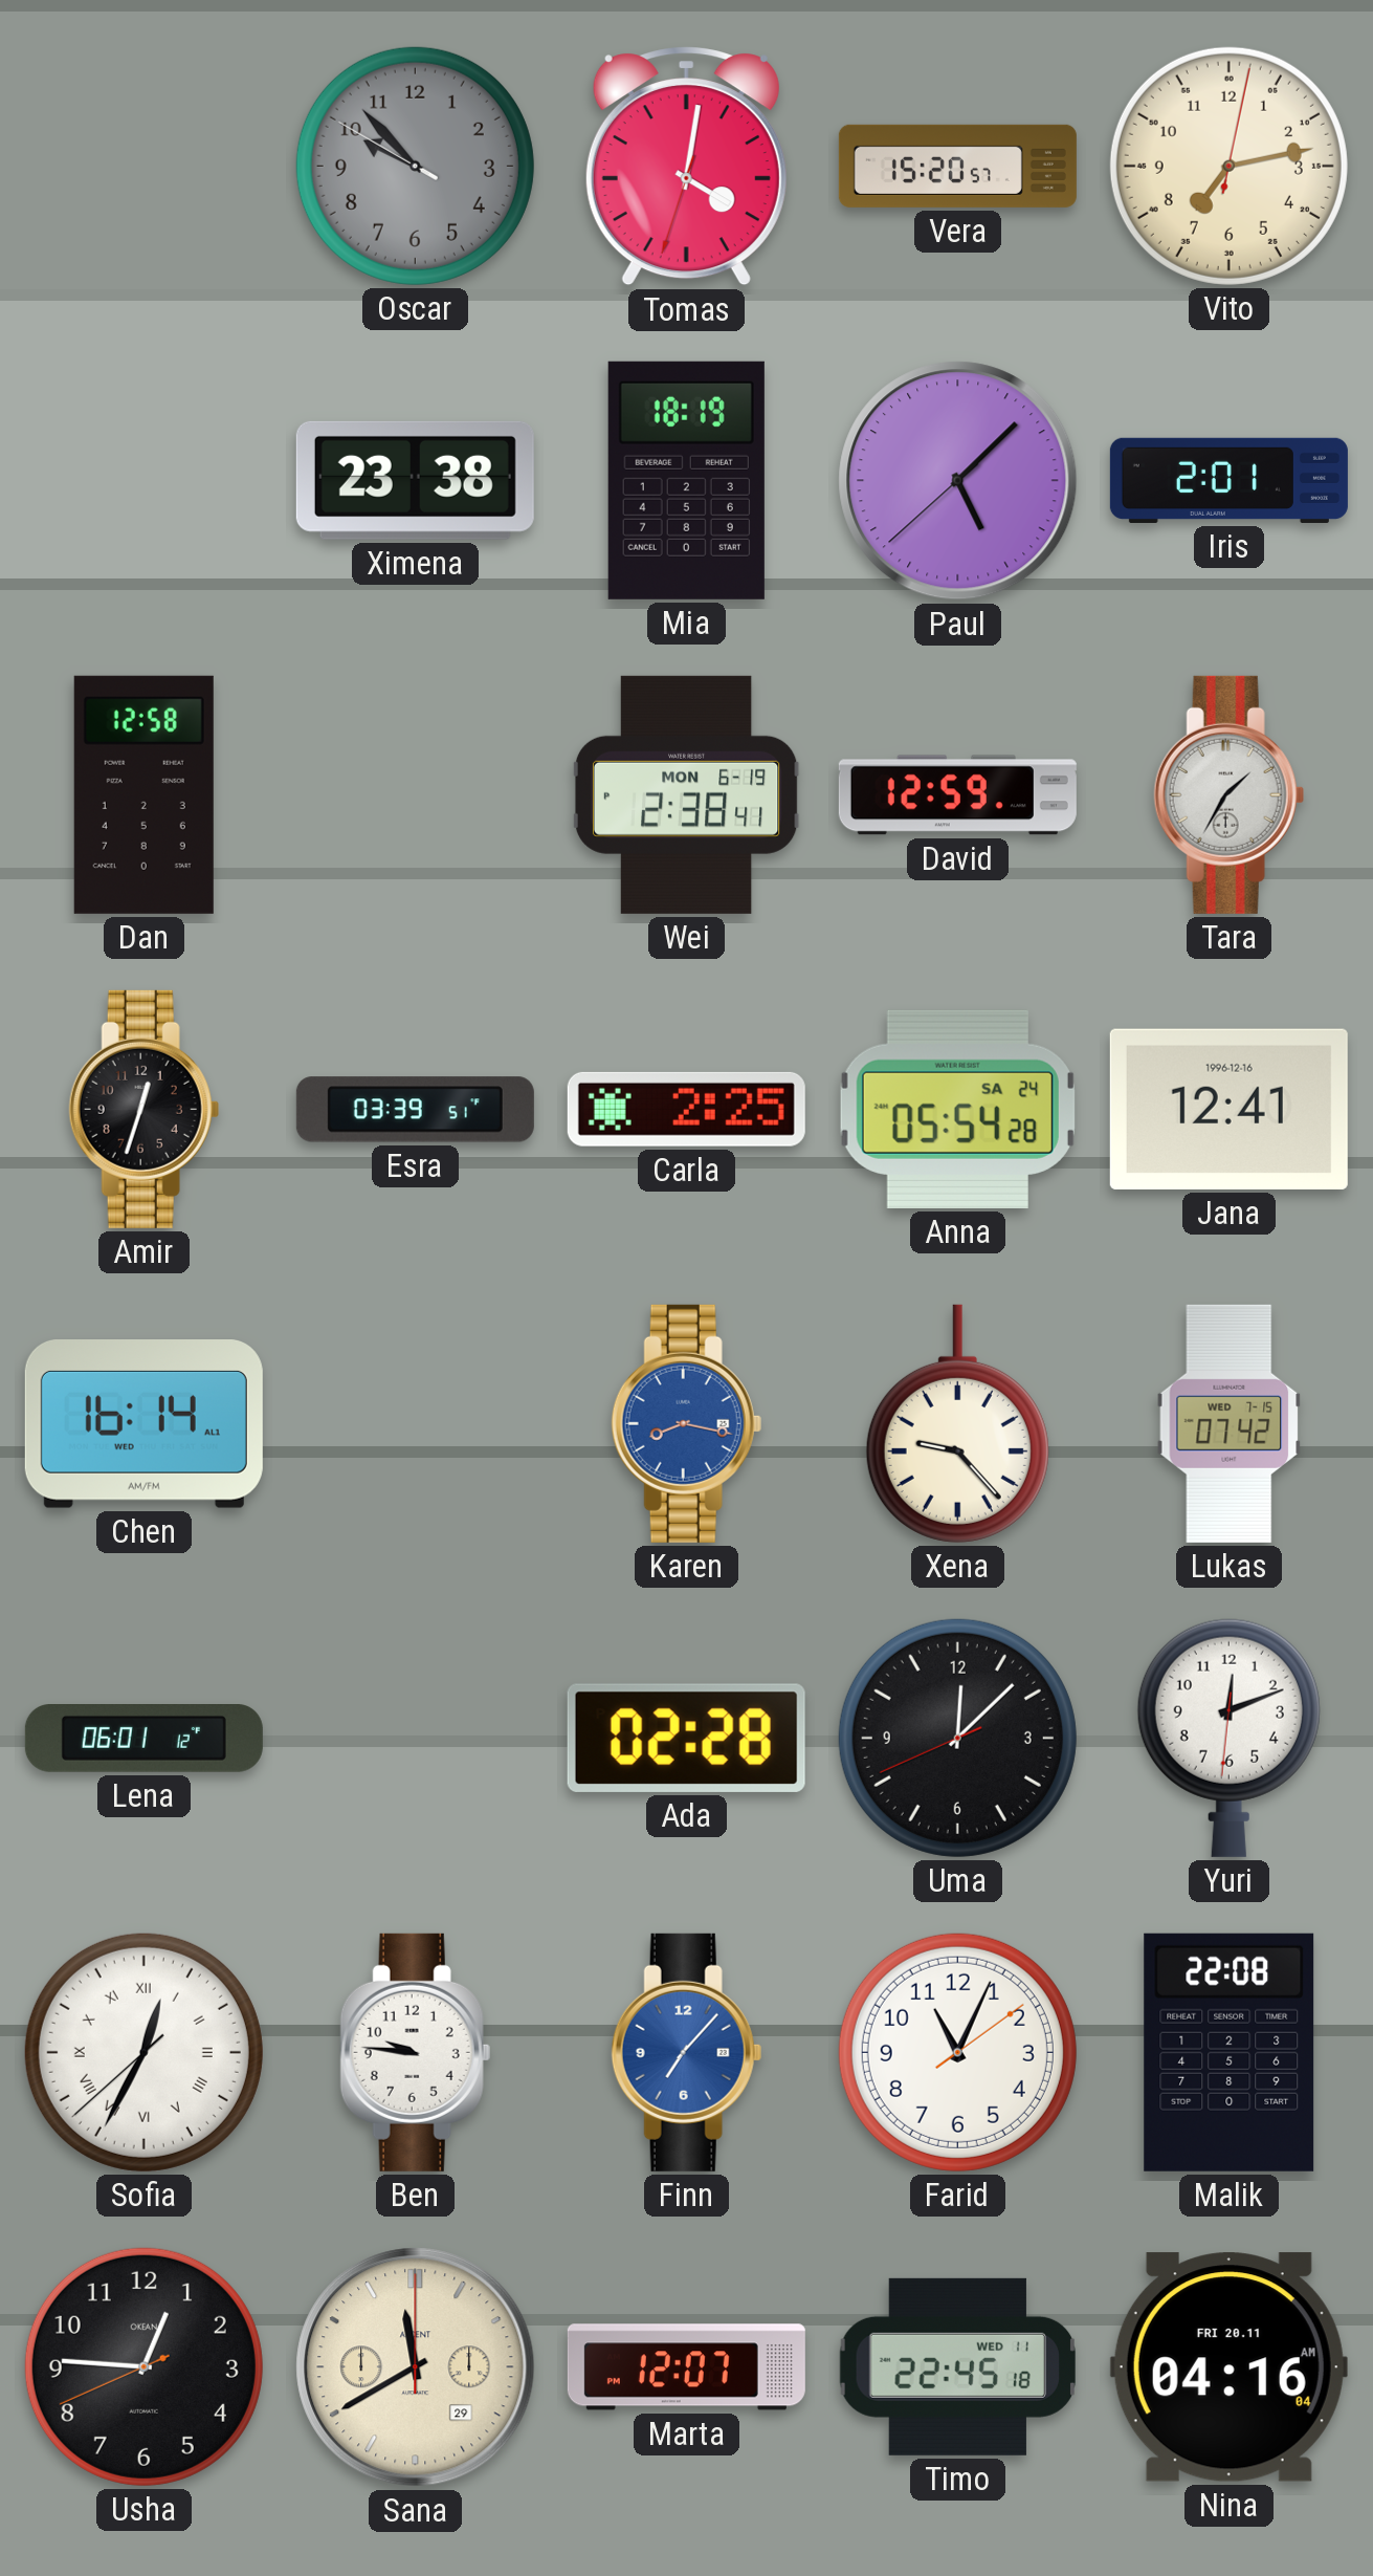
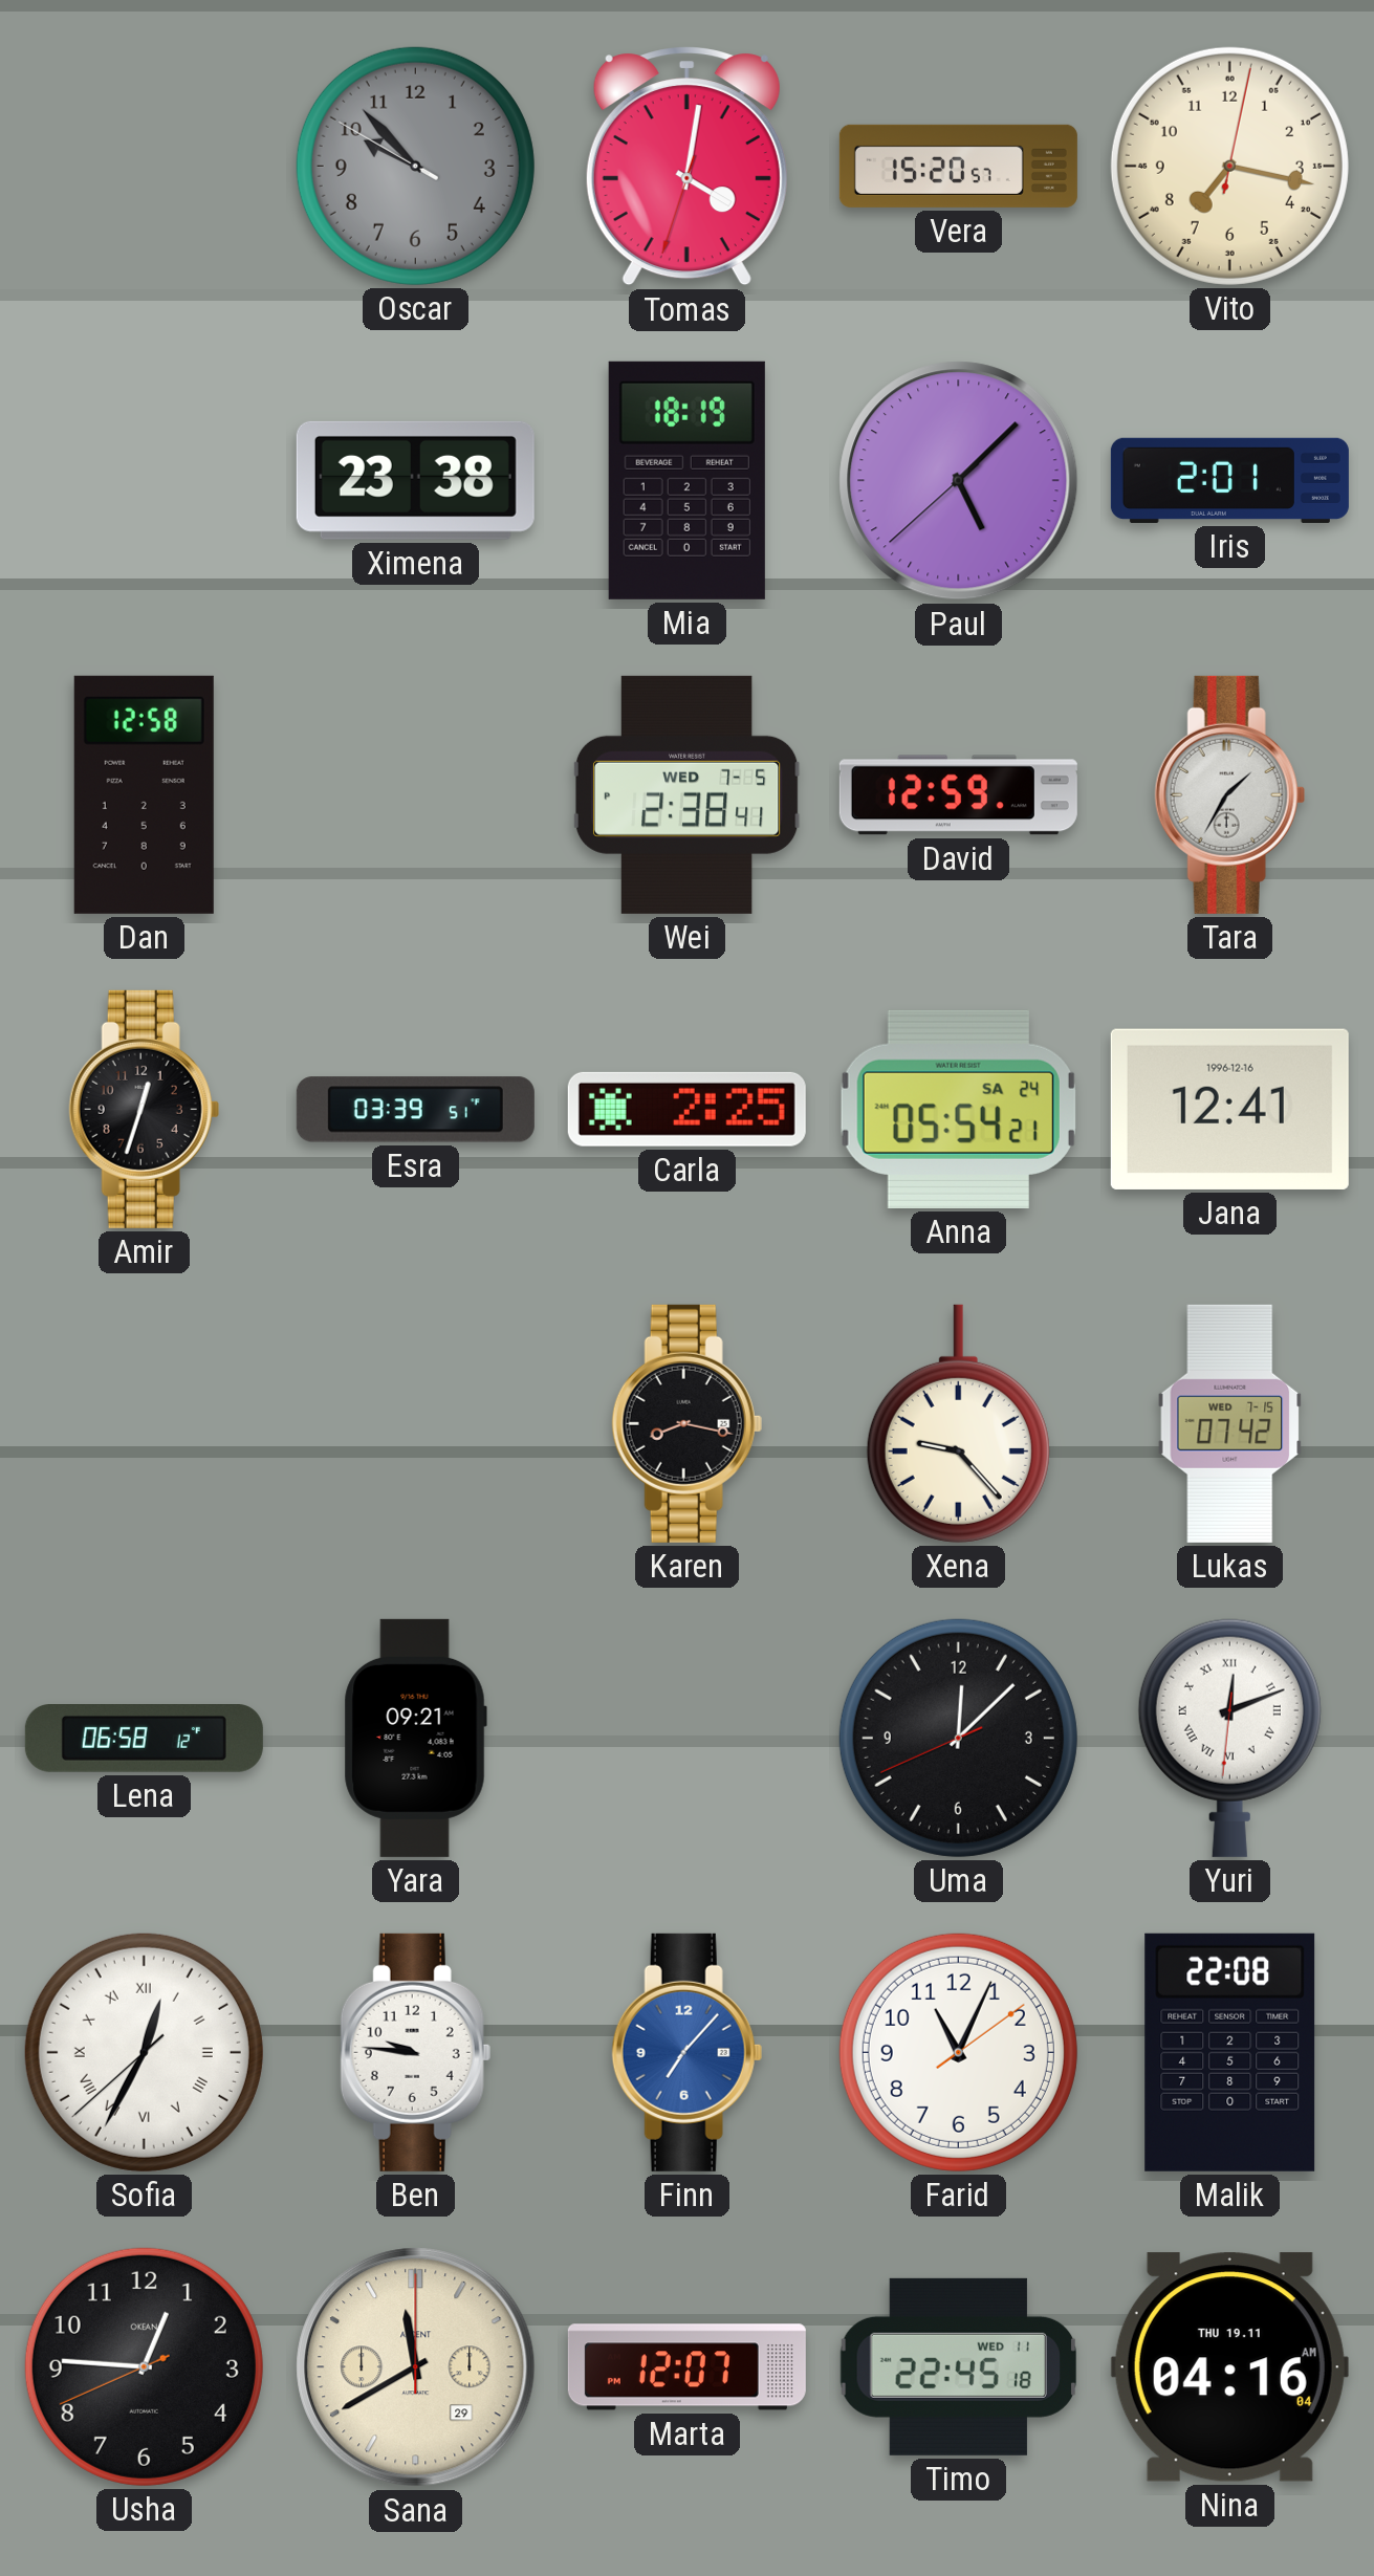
Vito: 7:13 -> 7:17 (1229, 166)
Wei date: MON 6-19 -> WED 7-5 (686, 794)
Anna: 05:54:28 -> 05:54:21 (958, 1109)
Chen: 16:14 -> none (143, 1424)
Karen dial: blue -> black (686, 1423)
Lena: 06:01 -> 06:58 (144, 1739)
Yara: none -> 09:21 (415, 1738)
Ada: 02:28 -> none (686, 1738)
Yuri numerals: Arabic -> Roman (1229, 1738)
Nina date: FRI 20.11 -> THU 19.11 (1229, 2367)
